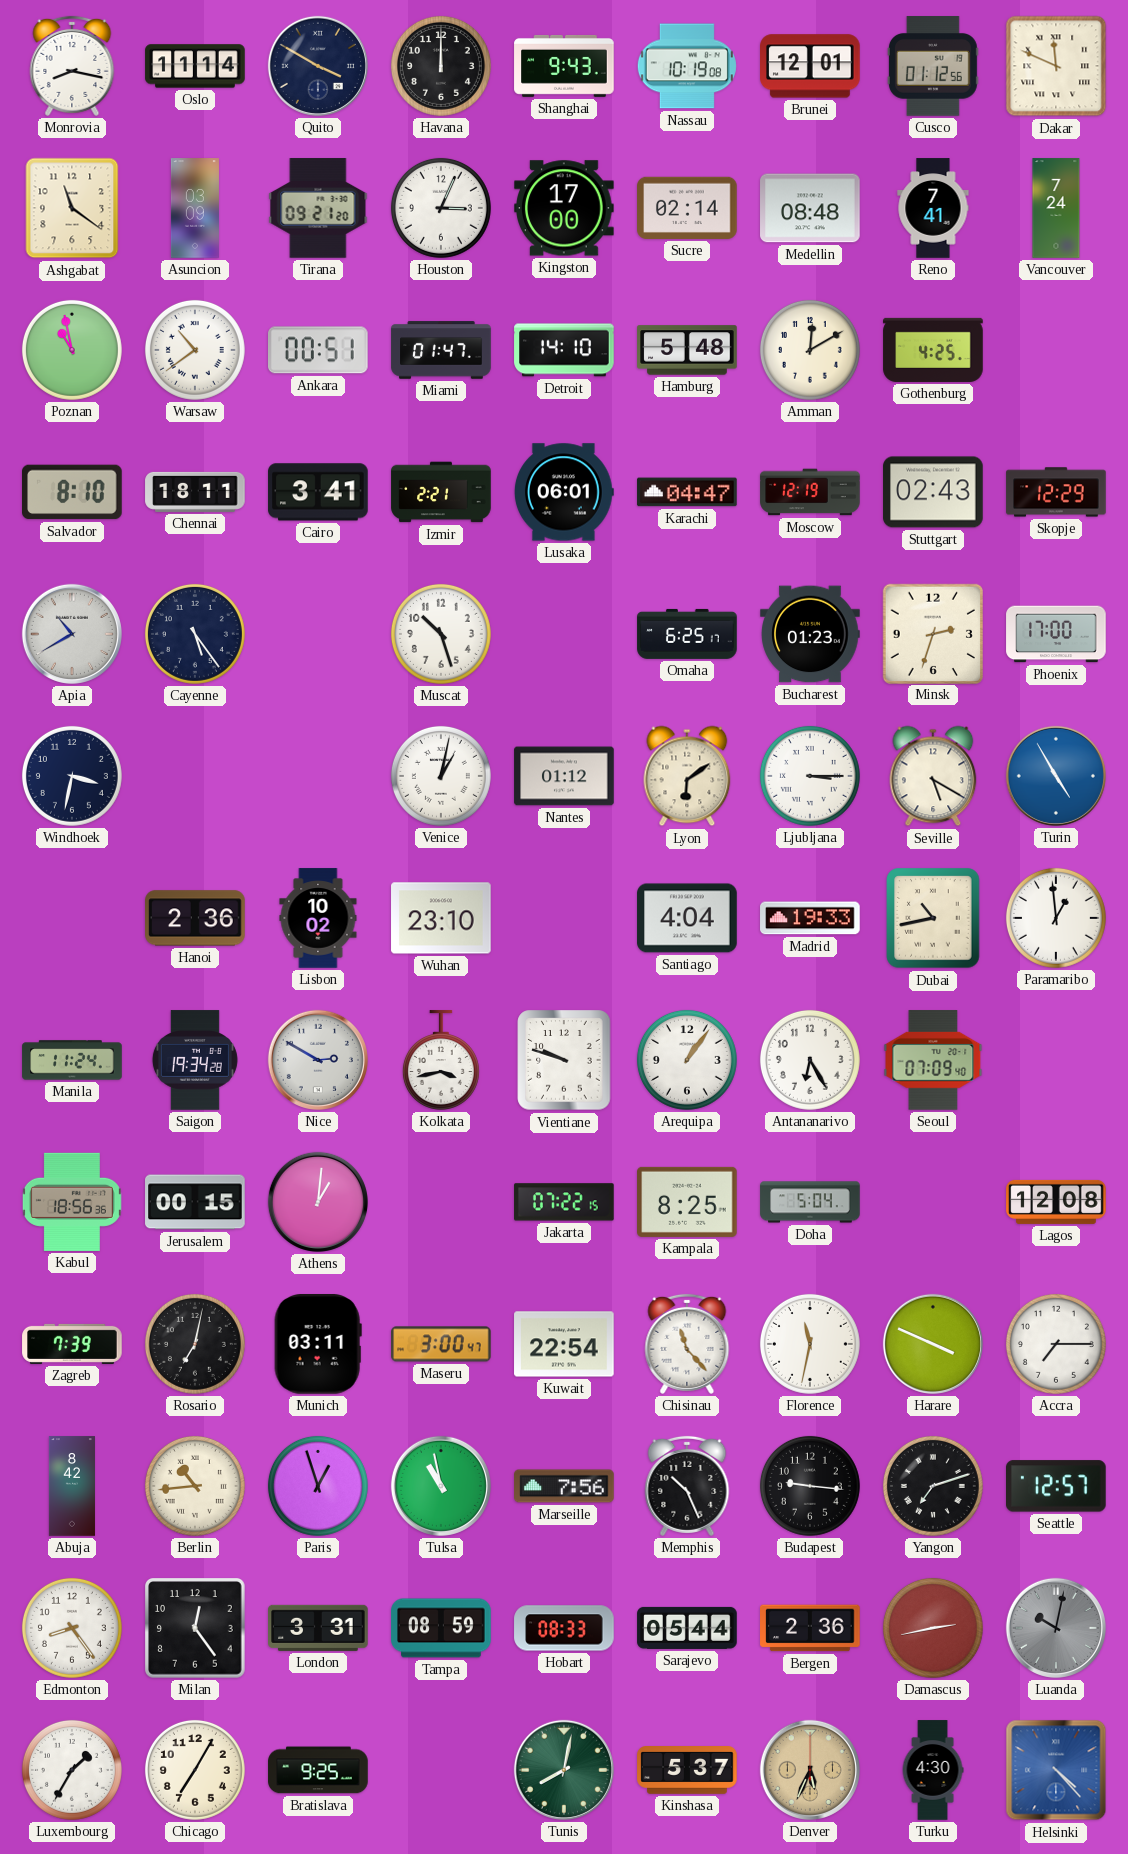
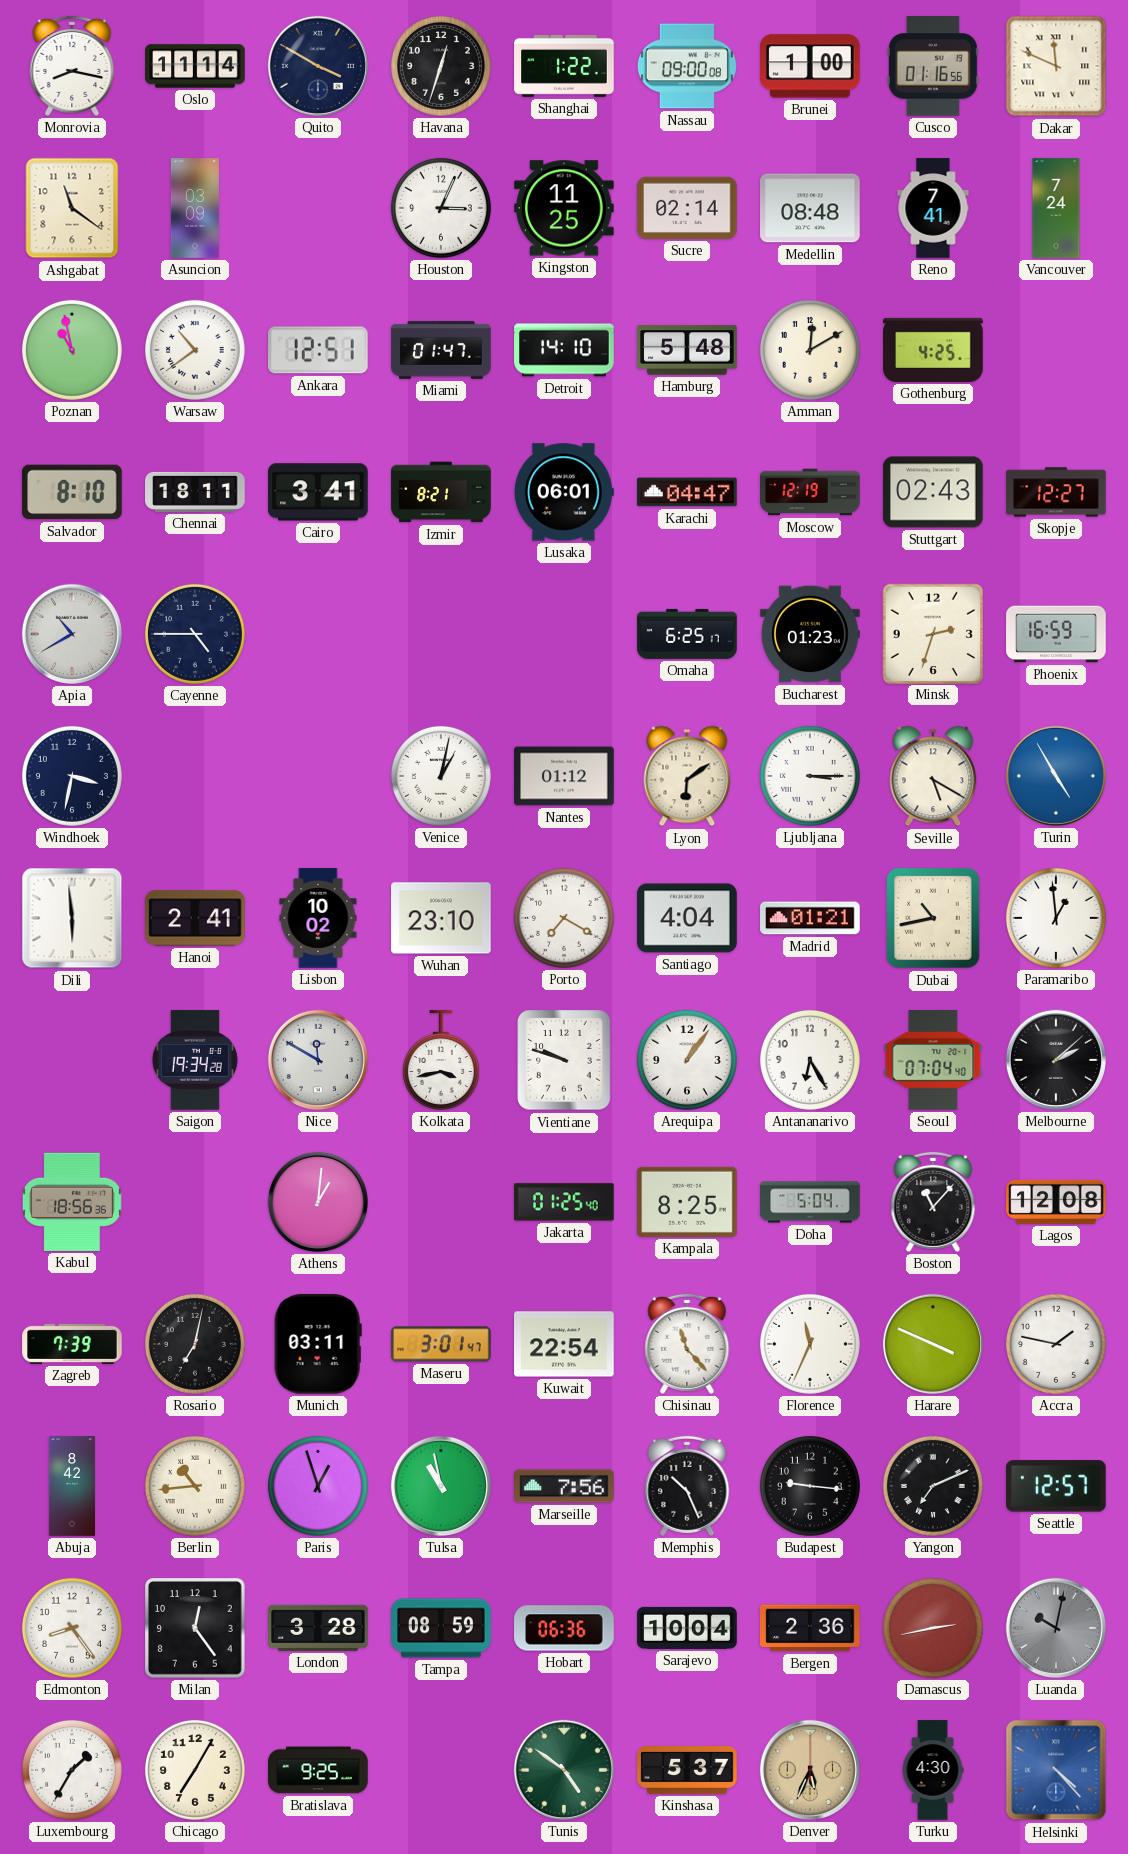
Havana: 12:00 -> 12:33 (441, 66)
Shanghai: 9:43 -> 1:22 (564, 66)
Nassau: 10:19 -> 09:00 (687, 66)
Brunei: 12:01 -> 1:00 (810, 66)
Cusco: 01:12 -> 01:16 (933, 66)
Tirana: 09:21 -> none (318, 208)
Kingston: 17:00 -> 11:25 (564, 208)
Ankara: 00:51 -> 12:51 (319, 350)
Izmir: 2:21 -> 8:21 (441, 492)
Skopje: 12:29 -> 12:27 (1056, 492)
Cayenne: 5:24 -> 4:45 (195, 634)
Muscat: 10:27 -> none (441, 634)
Phoenix: 17:00 -> 16:59 (1056, 634)
Dili: none -> 5:59 (72, 918)
Hanoi: 2:36 -> 2:41 (195, 918)
Porto: none -> 7:20 (564, 918)
Madrid: 19:33 -> 01:21 (810, 918)
Manila: 11:24 -> none (72, 1060)
Nice: 2:50 -> 11:50 (318, 1060)
Seoul: 07:09 -> 07:04 (933, 1060)
Melbourne: none -> 2:08 (1056, 1060)
Jerusalem: 00:15 -> none (195, 1202)
Jakarta: 07:22 -> 01:25 (564, 1202)
Boston: none -> 11:07 (933, 1202)
Maseru: 3:00 -> 3:01 (441, 1344)
Florence: 11:32 -> 11:34 (810, 1344)
Accra: 7:15 -> 1:47 (1056, 1344)
Yangon: 7:12 -> 7:11 (933, 1486)
London: 3:31 -> 3:28 (318, 1628)
Hobart: 08:33 -> 06:36 (564, 1628)
Sarajevo: 05:44 -> 10:04 (687, 1628)
Tunis: 8:02 -> 4:51 (564, 1770)
